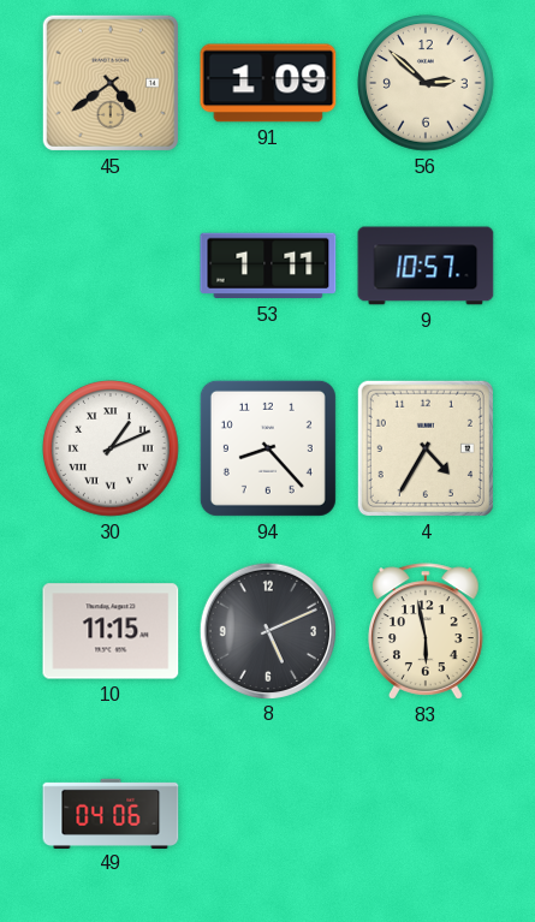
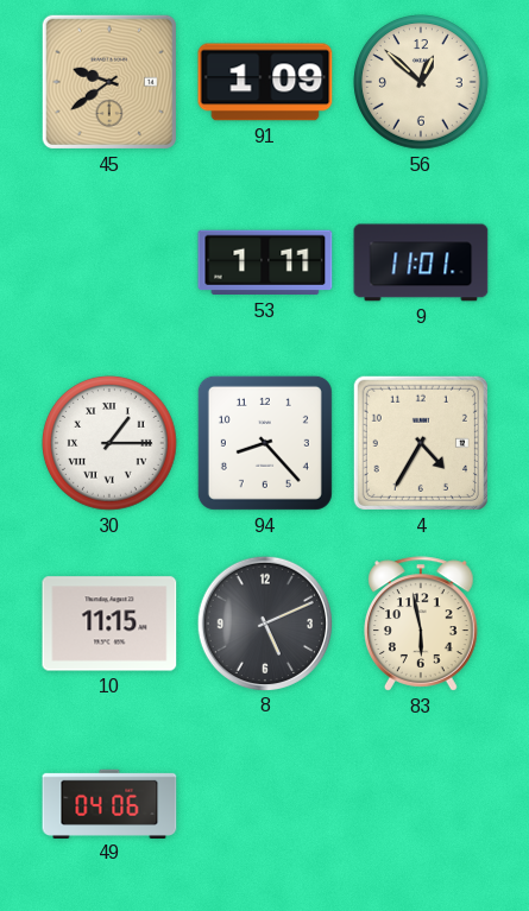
45: 4:39 -> 9:39 (109, 82)
56: 2:52 -> 12:52 (422, 83)
9: 10:57 -> 11:01 (421, 262)
30: 1:11 -> 1:15 (111, 444)
